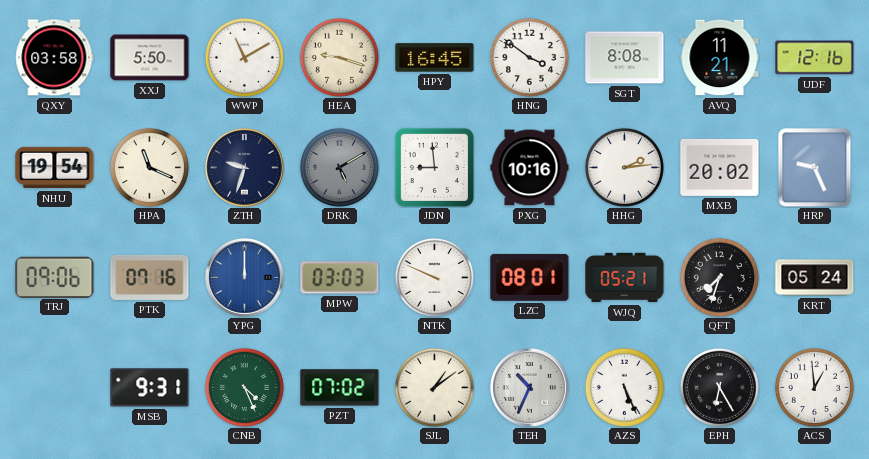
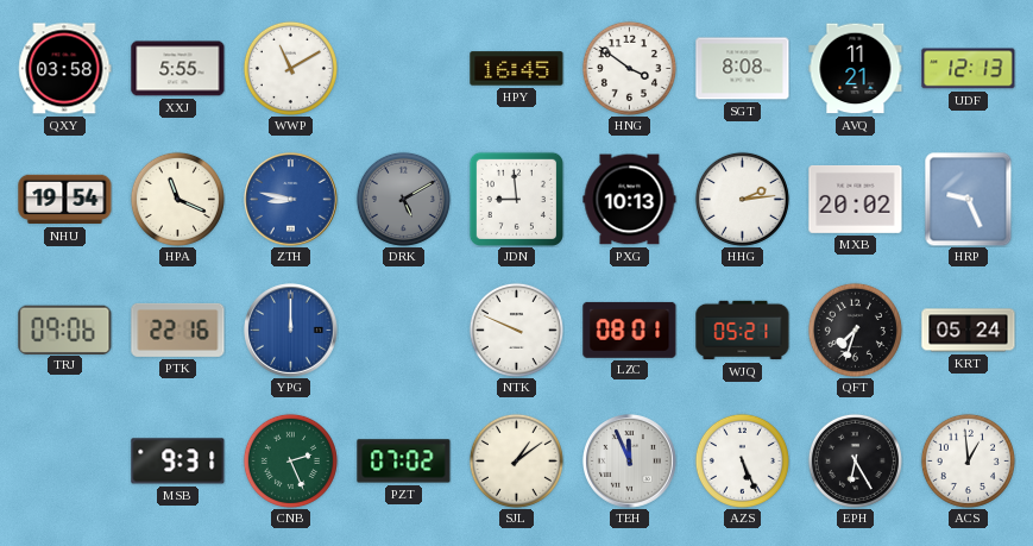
XXJ: 5:50 -> 5:55 (178, 69)
HEA: 9:18 -> none (339, 57)
UDF: 12:16 -> 12:13 (969, 69)
ZTH: 9:33 -> 8:47 (291, 200)
ZTH dial: navy -> blue (291, 200)
PXG: 10:16 -> 10:13 (630, 200)
PTK: 07:16 -> 22:16 (178, 330)
MPW: 03:03 -> none (340, 278)
CNB: 4:26 -> 2:26 (290, 460)
TEH: 10:34 -> 11:56 (630, 462)
